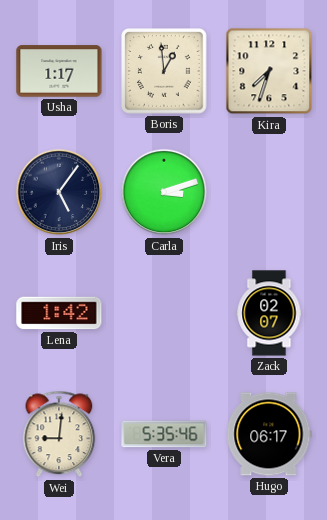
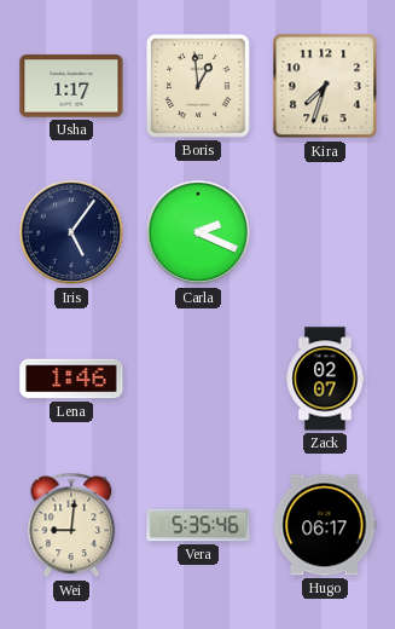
Carla: 3:12 -> 2:19 (198, 232)
Lena: 1:42 -> 1:46 (71, 379)
